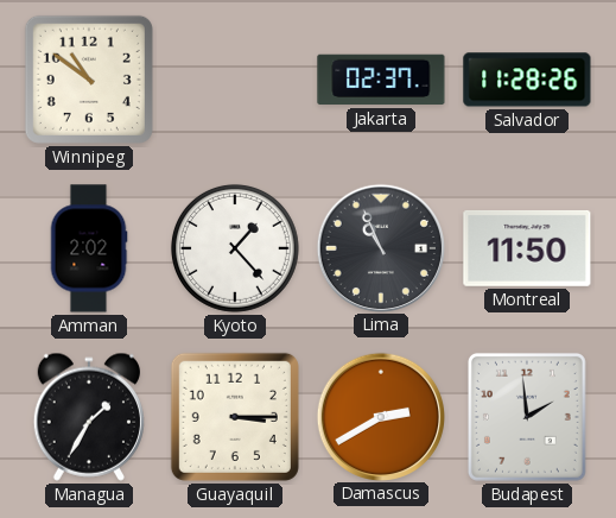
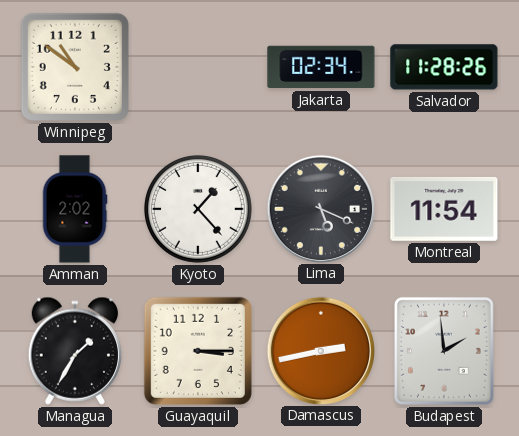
Jakarta: 02:37 -> 02:34 (321, 67)
Lima: 10:56 -> 5:19 (320, 208)
Montreal: 11:50 -> 11:54 (444, 209)
Damascus: 2:40 -> 2:43 (320, 350)
